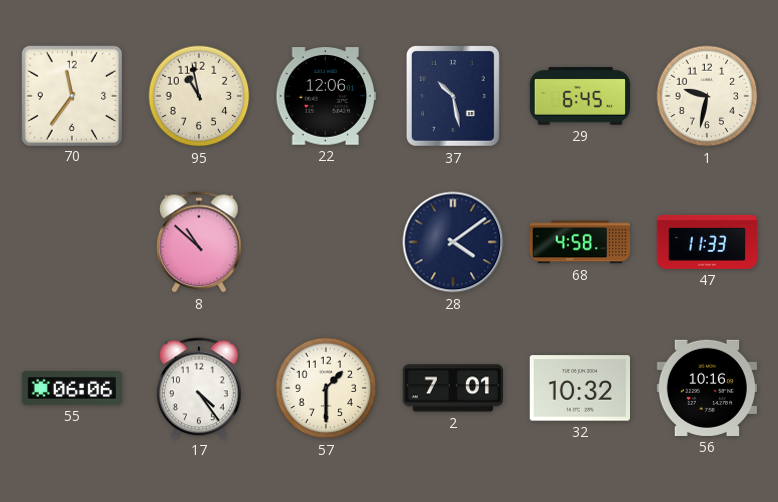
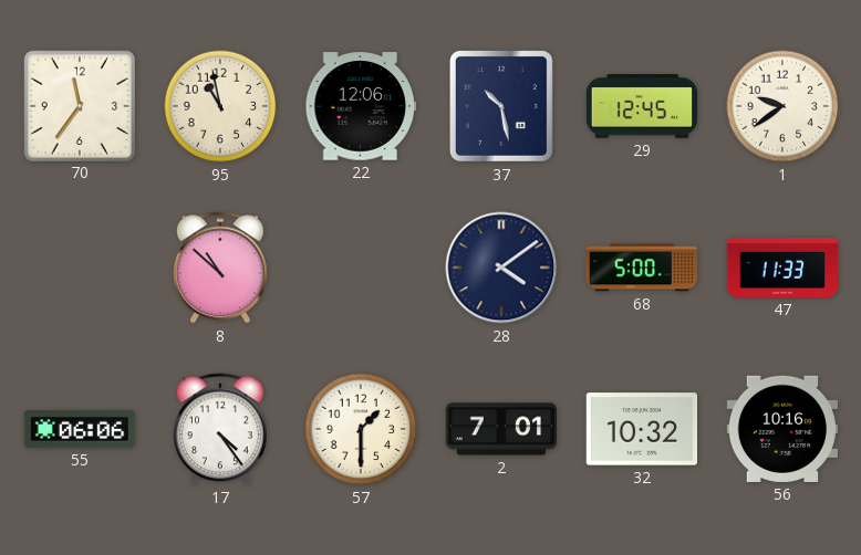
29: 6:45 -> 12:45 (641, 106)
1: 9:32 -> 9:39 (782, 106)
68: 4:58 -> 5:00 (642, 268)
